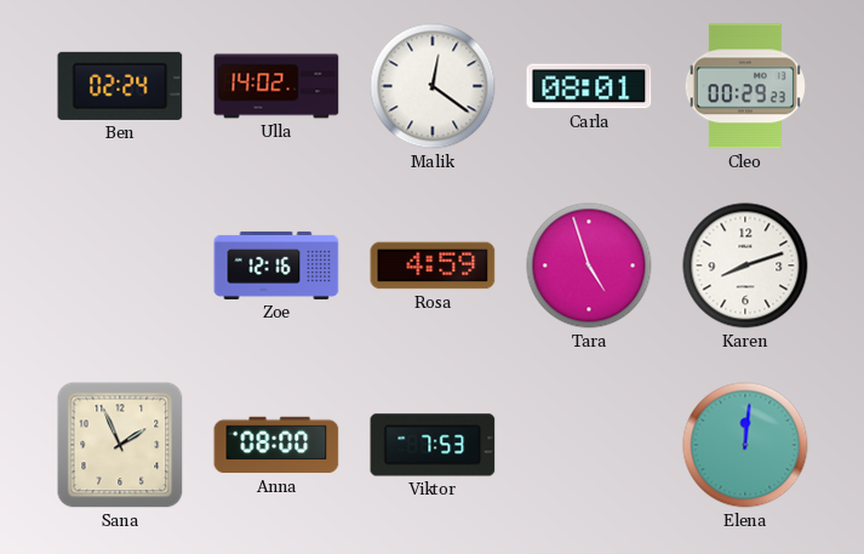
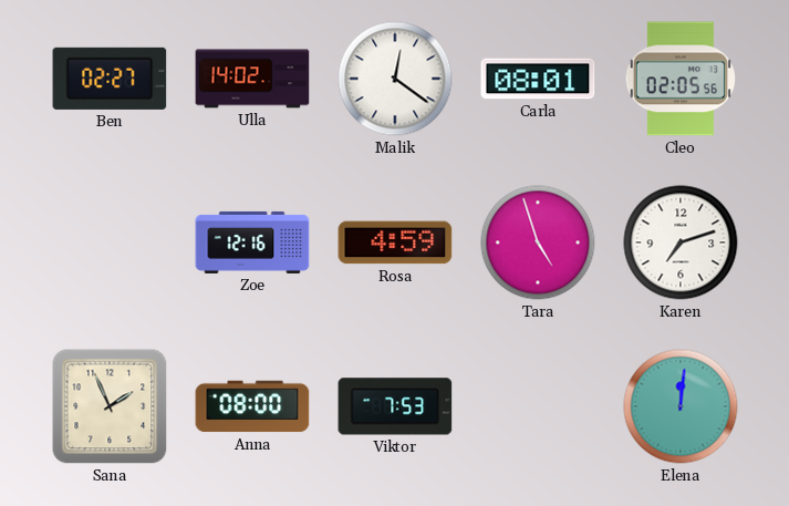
Ben: 02:24 -> 02:27 (110, 79)
Cleo: 00:29 -> 02:05 (681, 79)
Karen: 8:12 -> 7:12 (681, 242)
